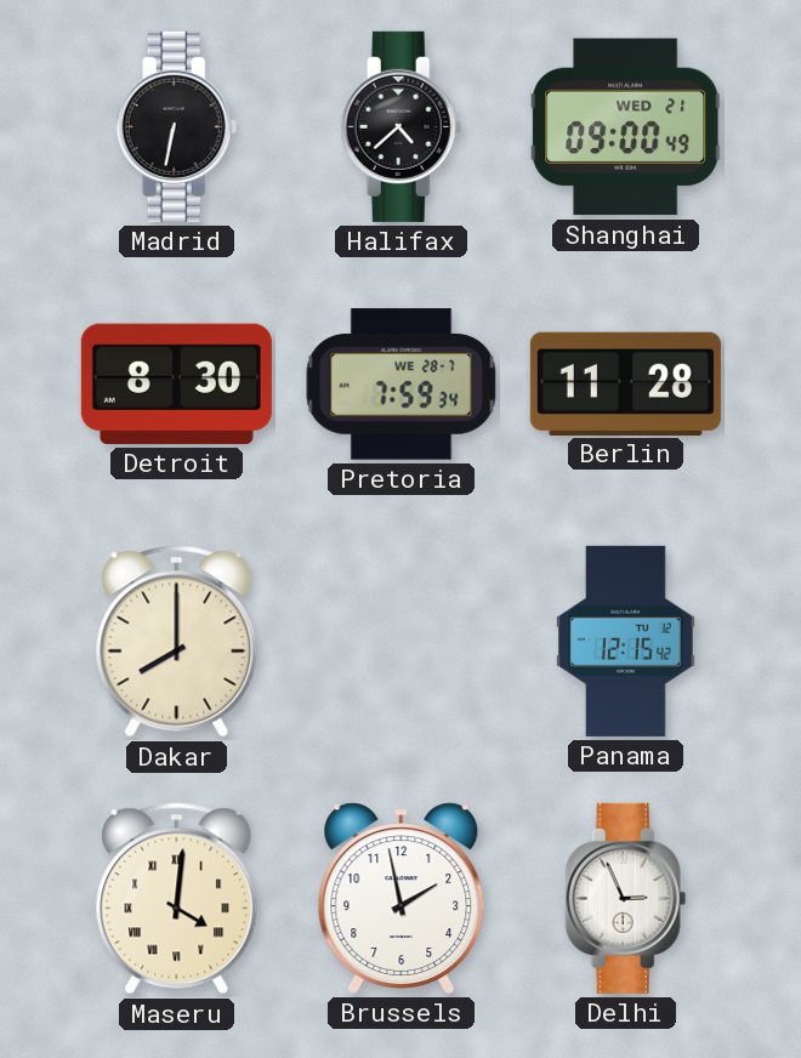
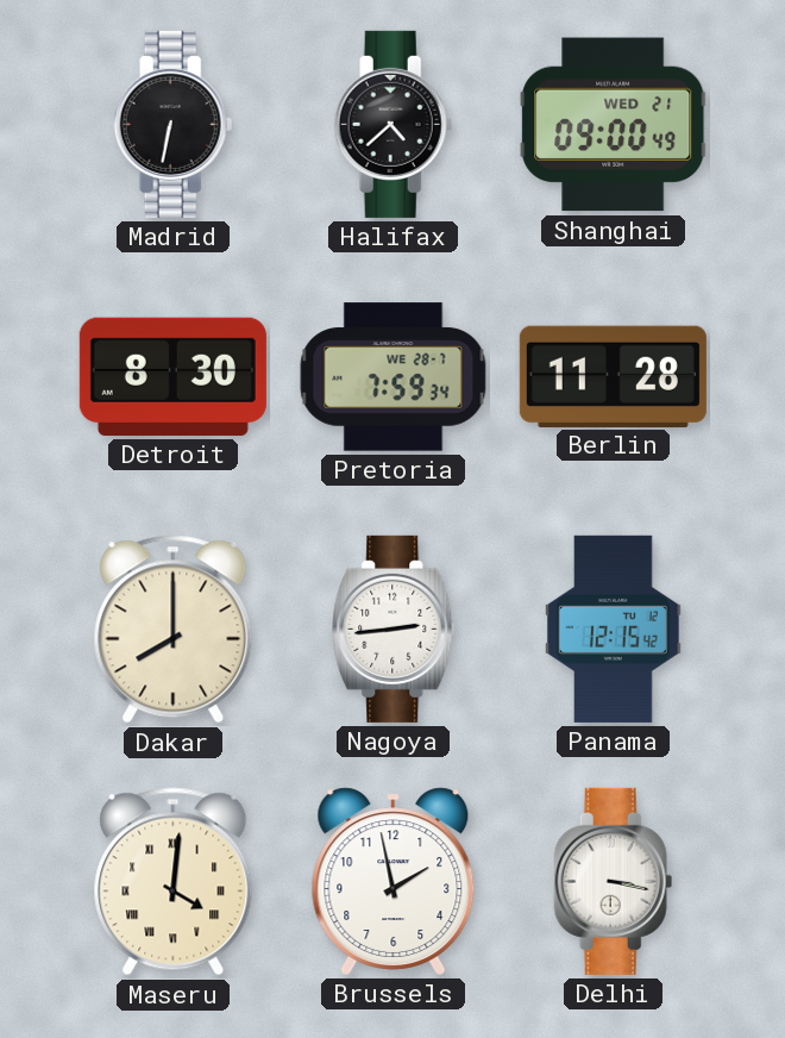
Nagoya: none -> 2:44 (394, 629)
Delhi: 2:56 -> 3:17 (614, 881)
